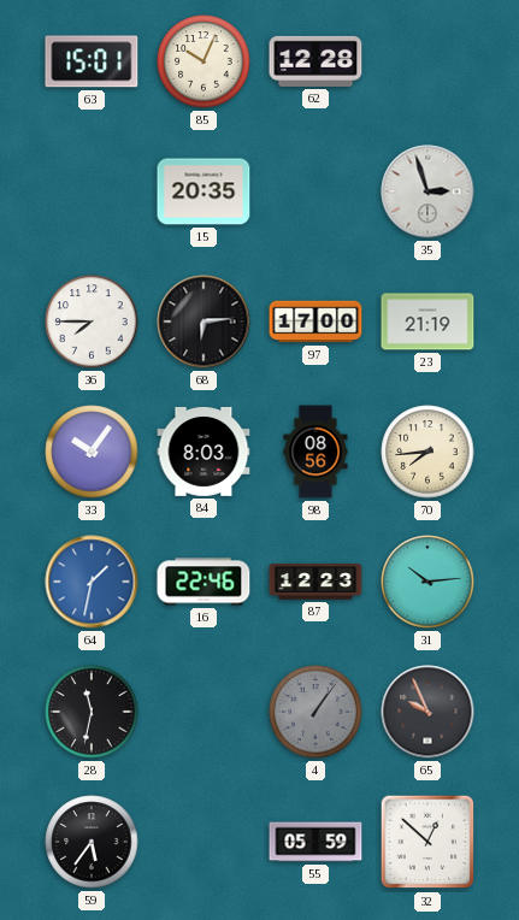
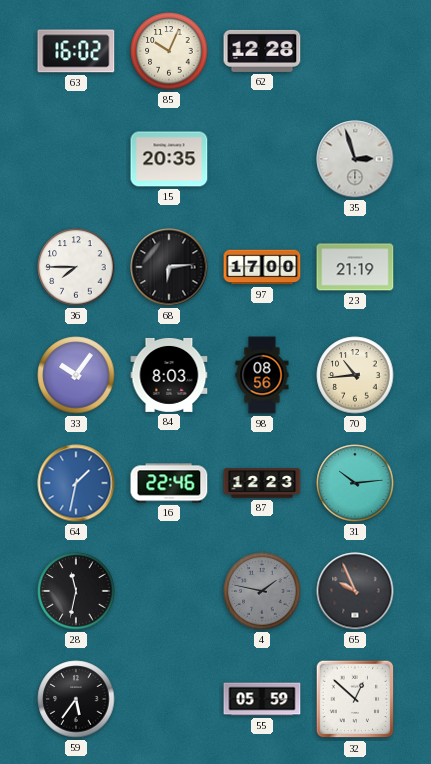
63: 15:01 -> 16:02 (76, 51)
70: 7:44 -> 10:44 (355, 375)
4: 1:06 -> 1:47 (262, 591)
